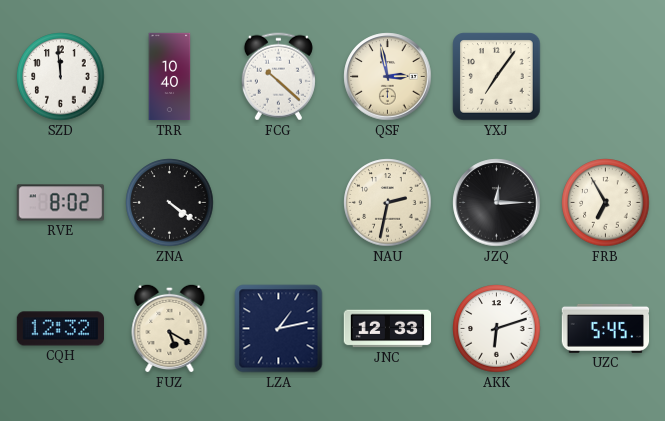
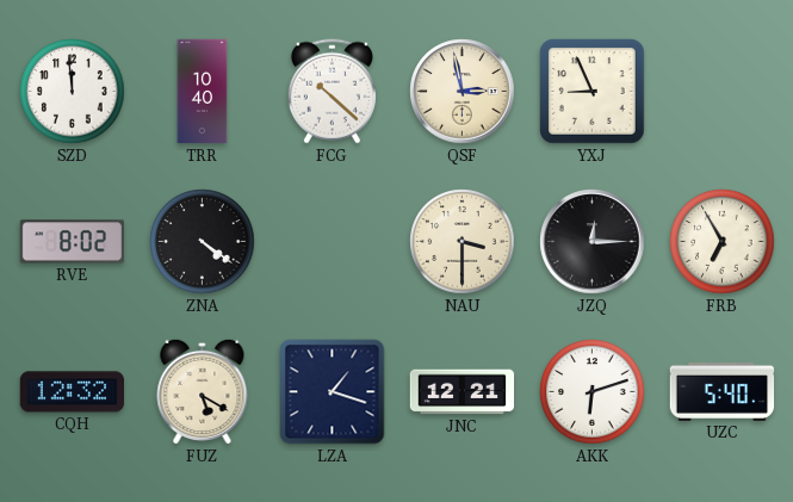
YXJ: 7:06 -> 8:56 (593, 92)
NAU: 2:32 -> 3:30 (463, 242)
LZA: 1:13 -> 1:18 (333, 392)
JNC: 12:33 -> 12:21 (463, 392)
UZC: 5:45 -> 5:40 (723, 391)
